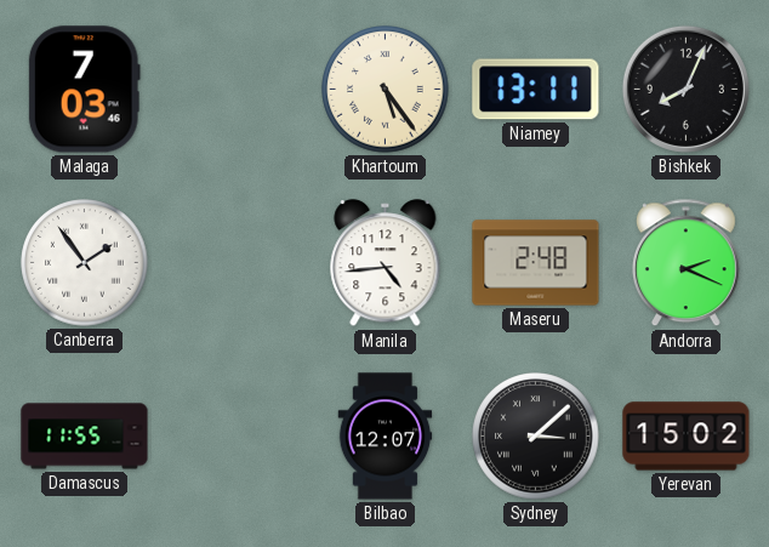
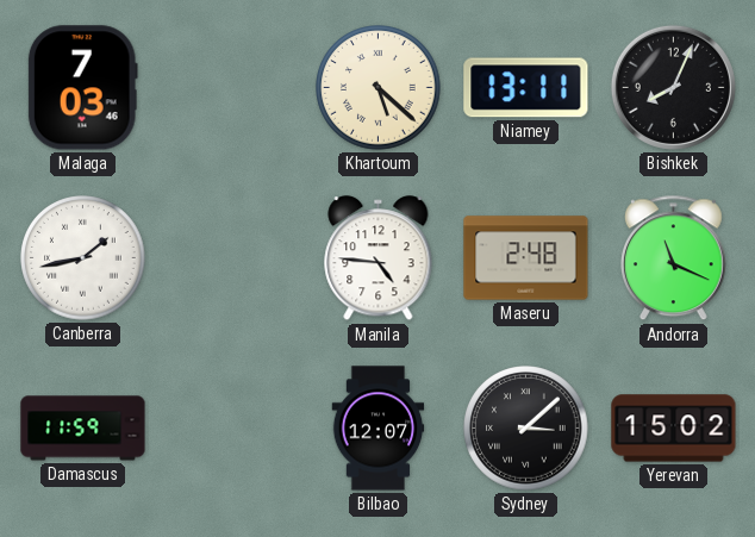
Khartoum: 5:24 -> 5:22 (379, 88)
Canberra: 1:54 -> 1:43 (83, 258)
Manila: 4:44 -> 4:46 (379, 258)
Andorra: 2:19 -> 11:19 (673, 258)
Damascus: 11:55 -> 11:59 (83, 429)
